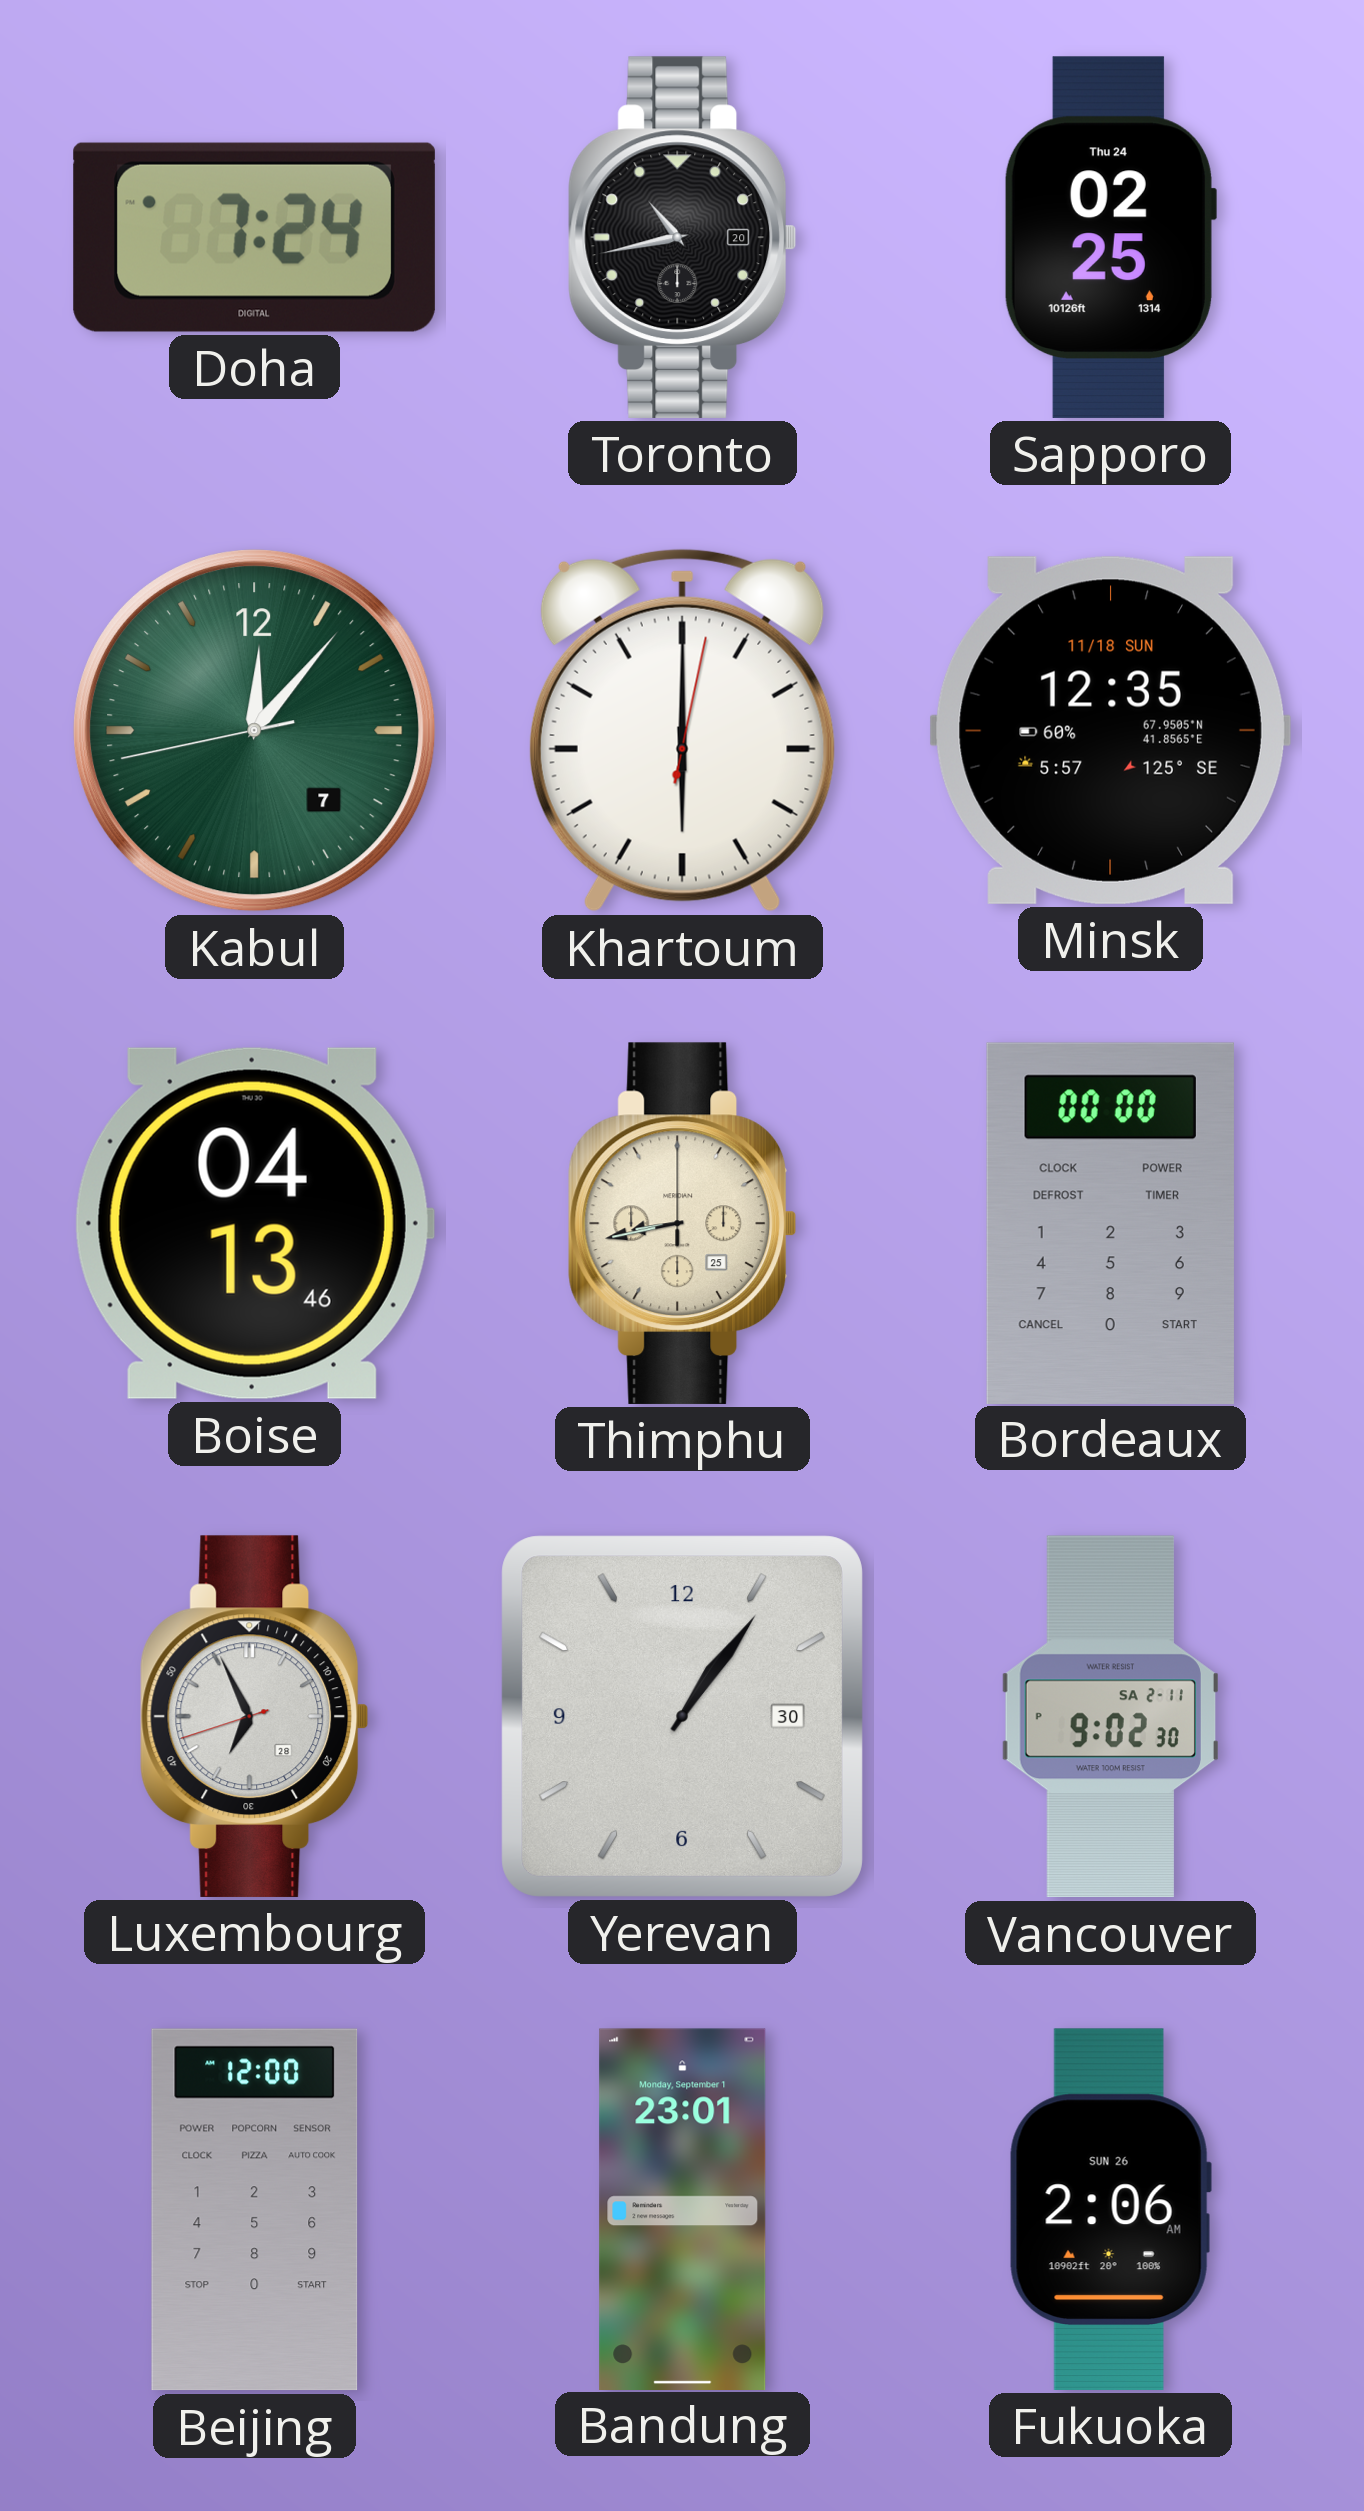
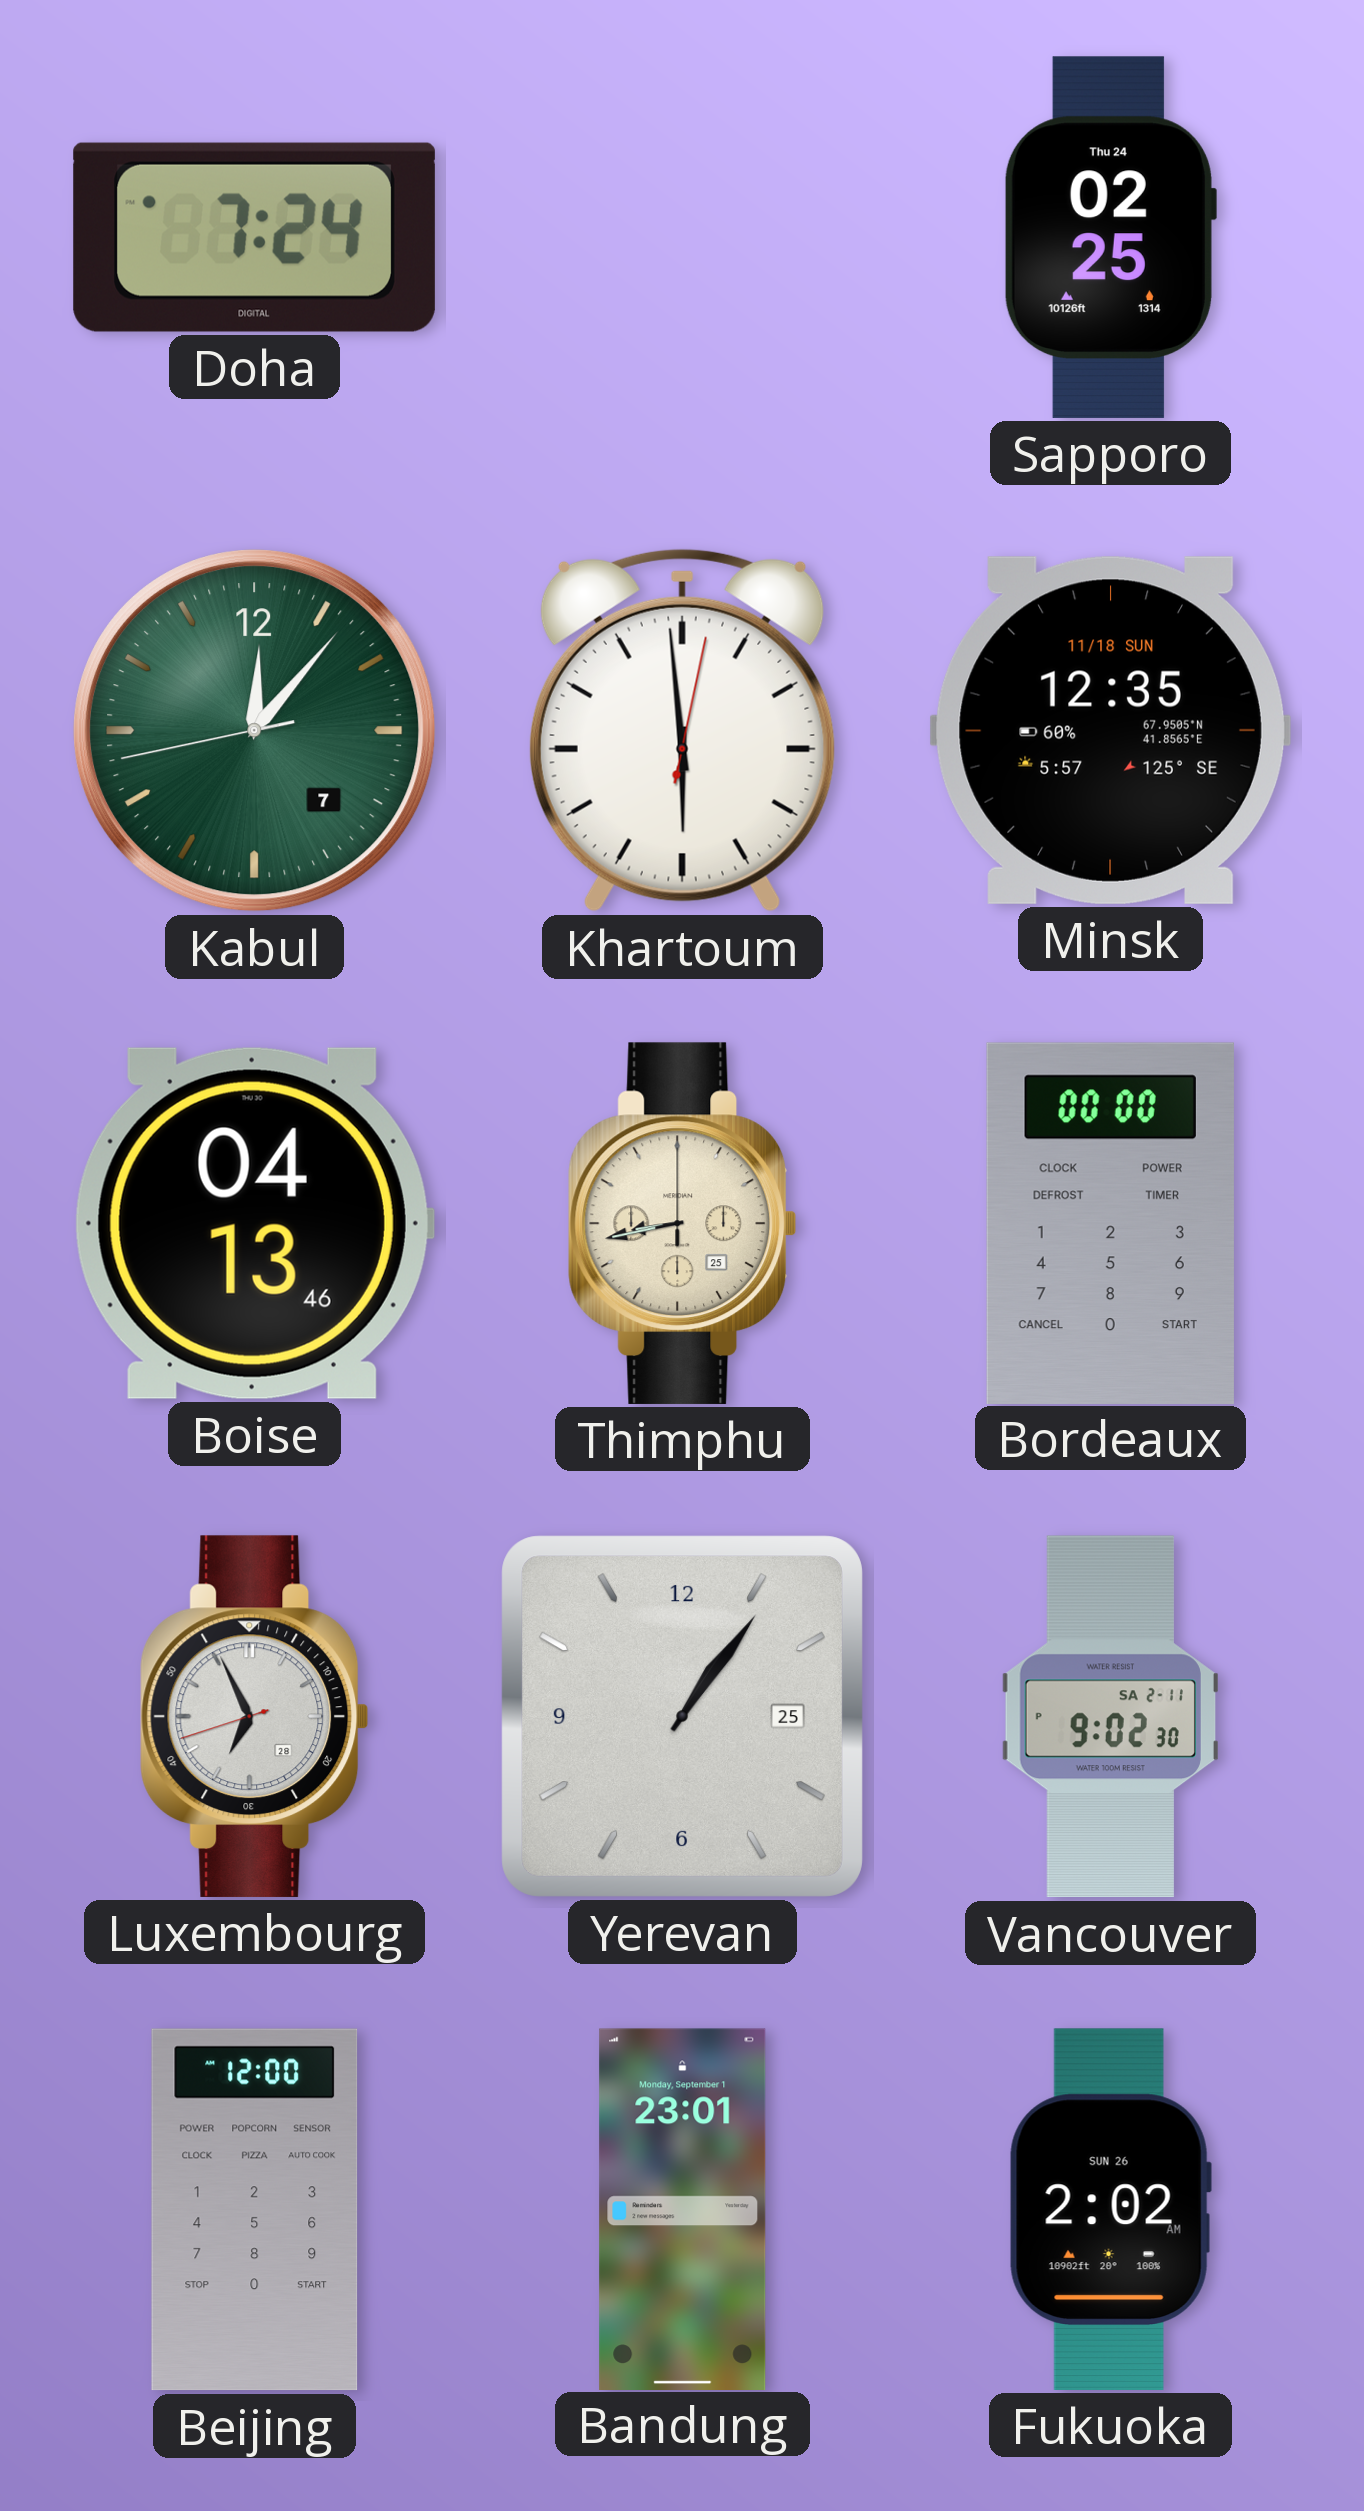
Toronto: 10:43 -> none (683, 237)
Khartoum: 6:00 -> 5:59 (682, 730)
Yerevan date: 30 -> 25 (682, 1716)
Fukuoka: 2:06 -> 2:02 (1110, 2209)
